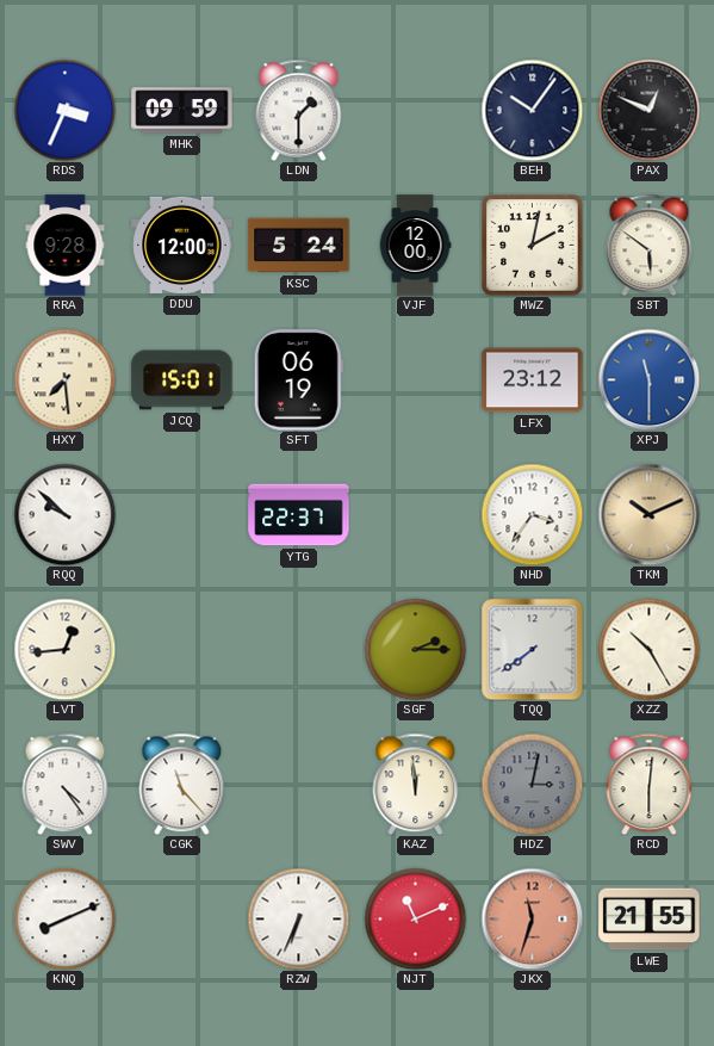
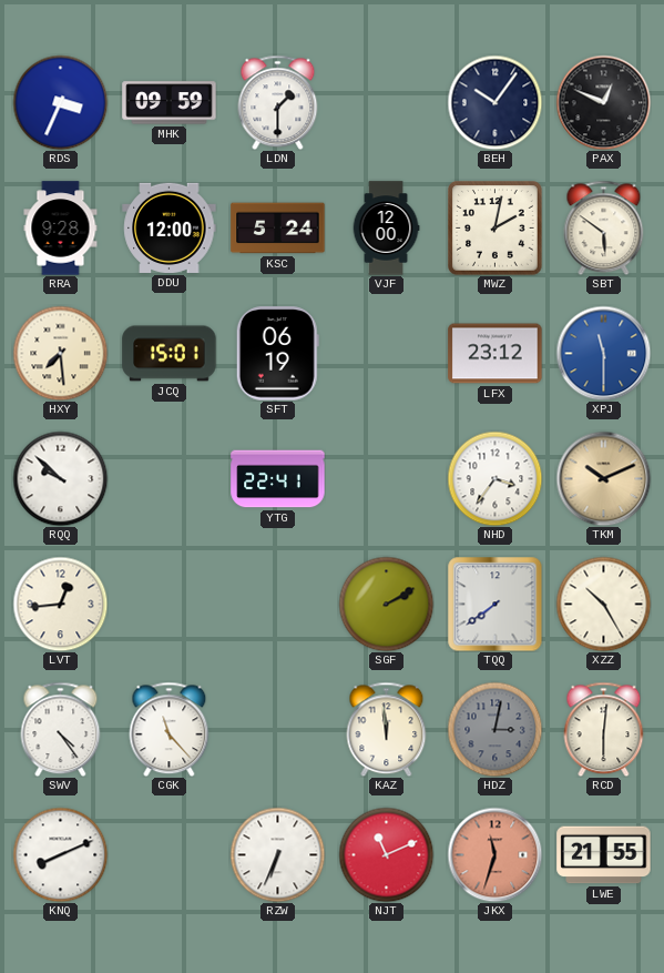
YTG: 22:37 -> 22:41 (278, 479)
SGF: 2:15 -> 2:10 (386, 604)
